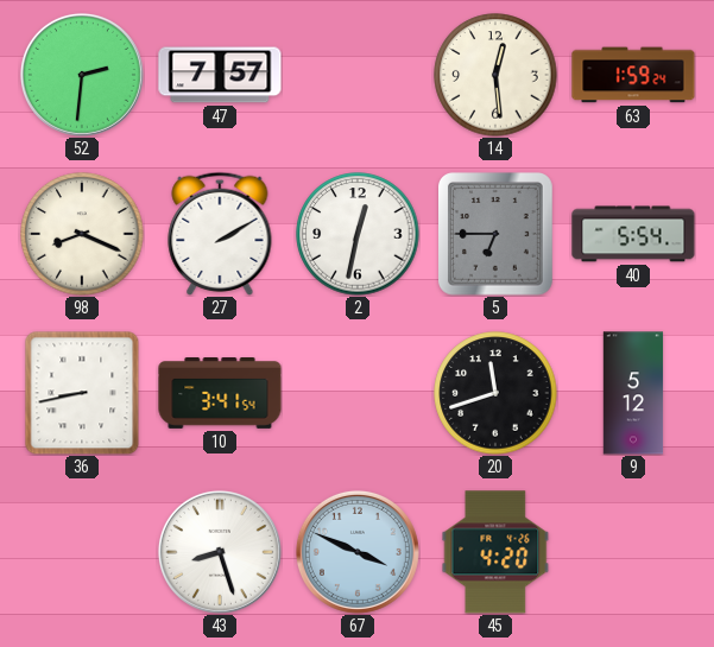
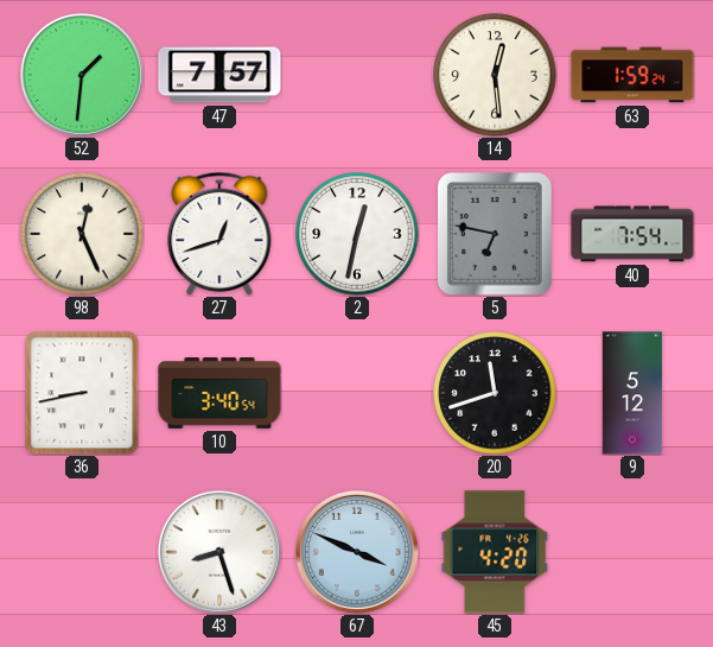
52: 2:31 -> 1:31 (82, 75)
98: 8:19 -> 12:26 (82, 234)
27: 2:10 -> 12:42 (219, 234)
5: 6:45 -> 6:47 (496, 235)
40: 5:54 -> 7:54 (632, 234)
10: 3:41 -> 3:40 (219, 394)
